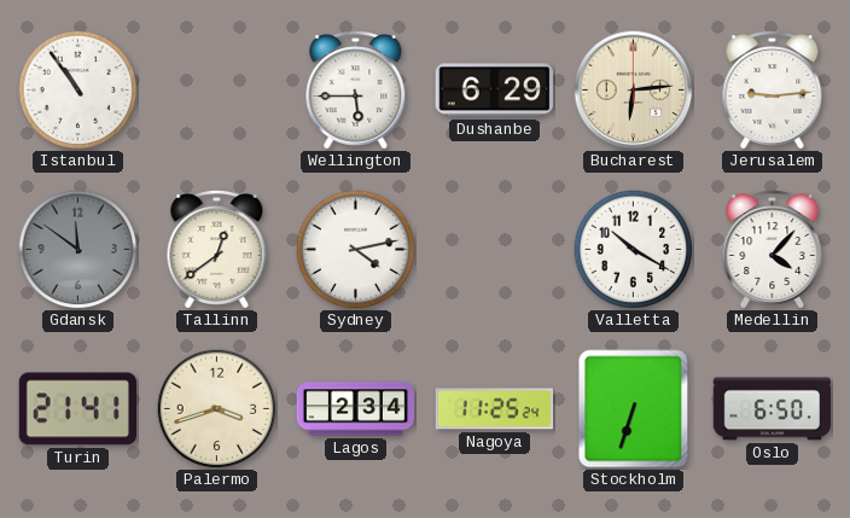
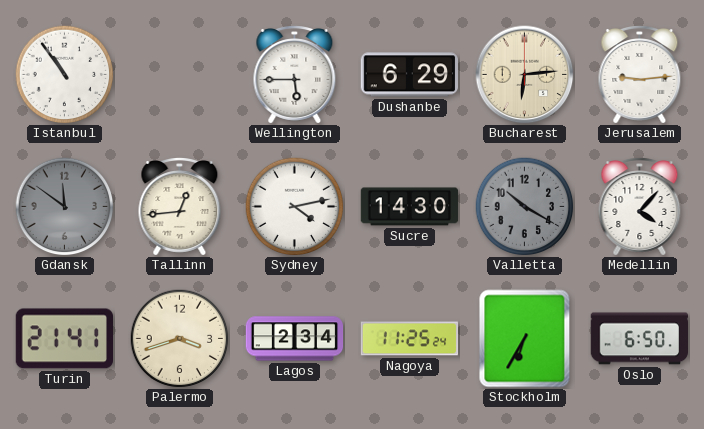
Tallinn: 12:39 -> 12:44 (180, 207)
Sucre: none -> 14:30 (410, 207)
Valletta dial: white -> grey (525, 207)
Stockholm: 6:33 -> 6:35 (525, 339)
